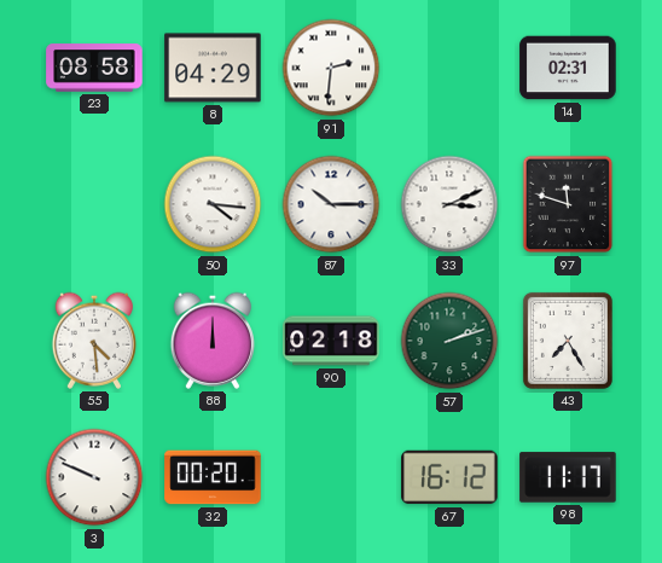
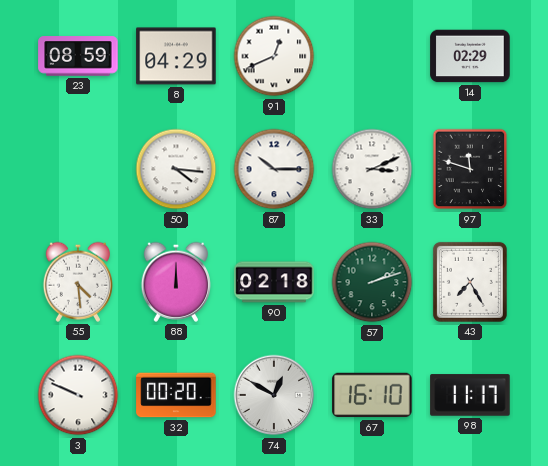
23: 08:58 -> 08:59 (78, 56)
91: 2:31 -> 12:41 (274, 56)
14: 02:31 -> 02:29 (470, 56)
74: none -> 12:50 (274, 395)
67: 16:12 -> 16:10 (372, 395)
